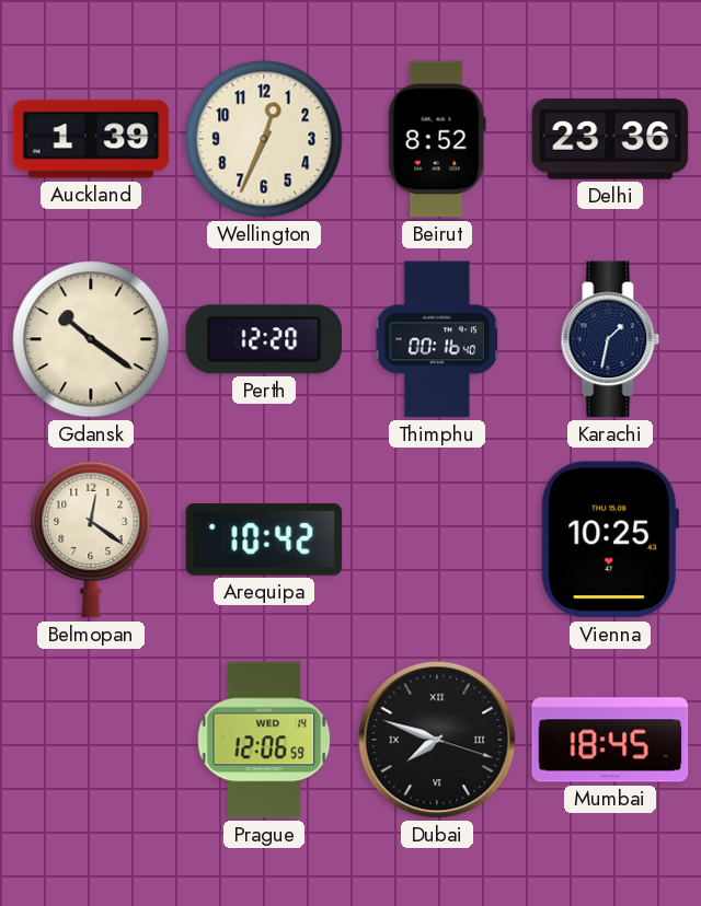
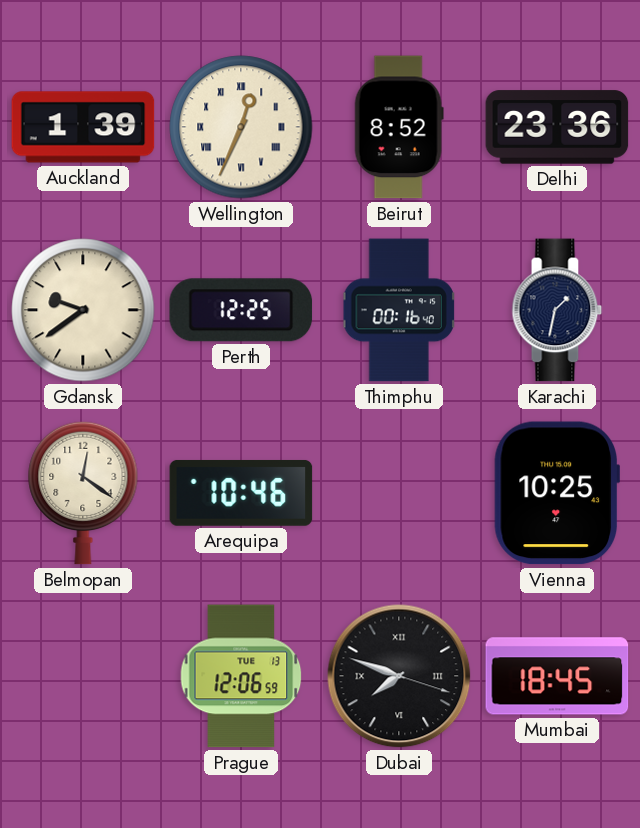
Wellington numerals: Arabic -> Roman (241, 127)
Gdansk: 10:21 -> 9:39 (83, 310)
Perth: 12:20 -> 12:25 (241, 310)
Arequipa: 10:42 -> 10:46 (241, 493)
Prague date: WED 14 -> TUE 13 (241, 676)
